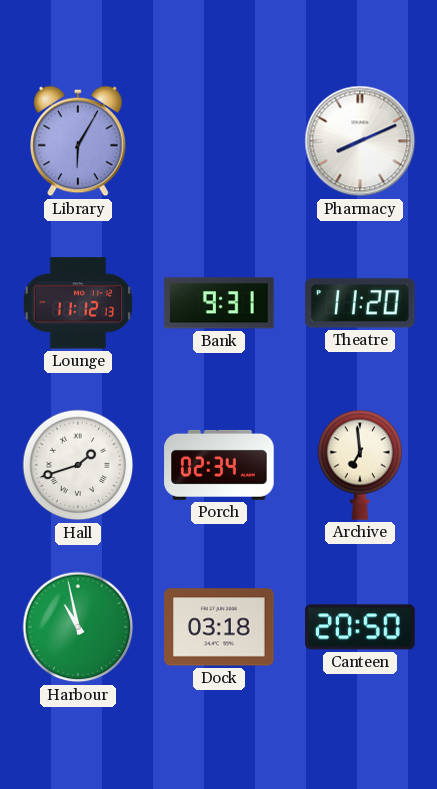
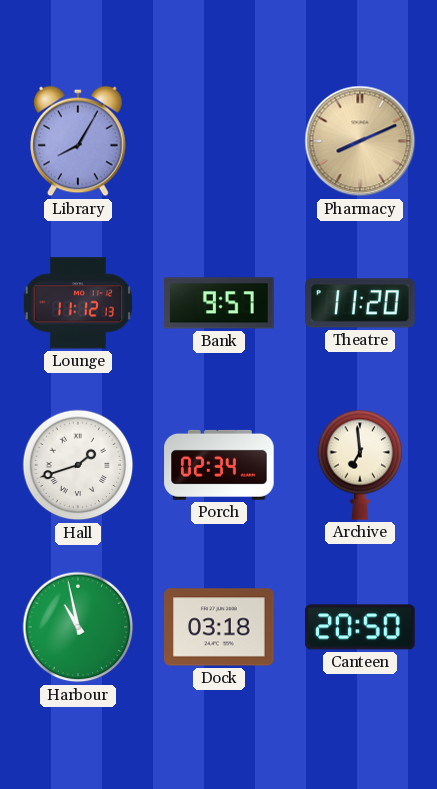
Library: 6:05 -> 8:05 (78, 141)
Pharmacy dial: white -> champagne (360, 141)
Bank: 9:31 -> 9:57 (219, 303)
